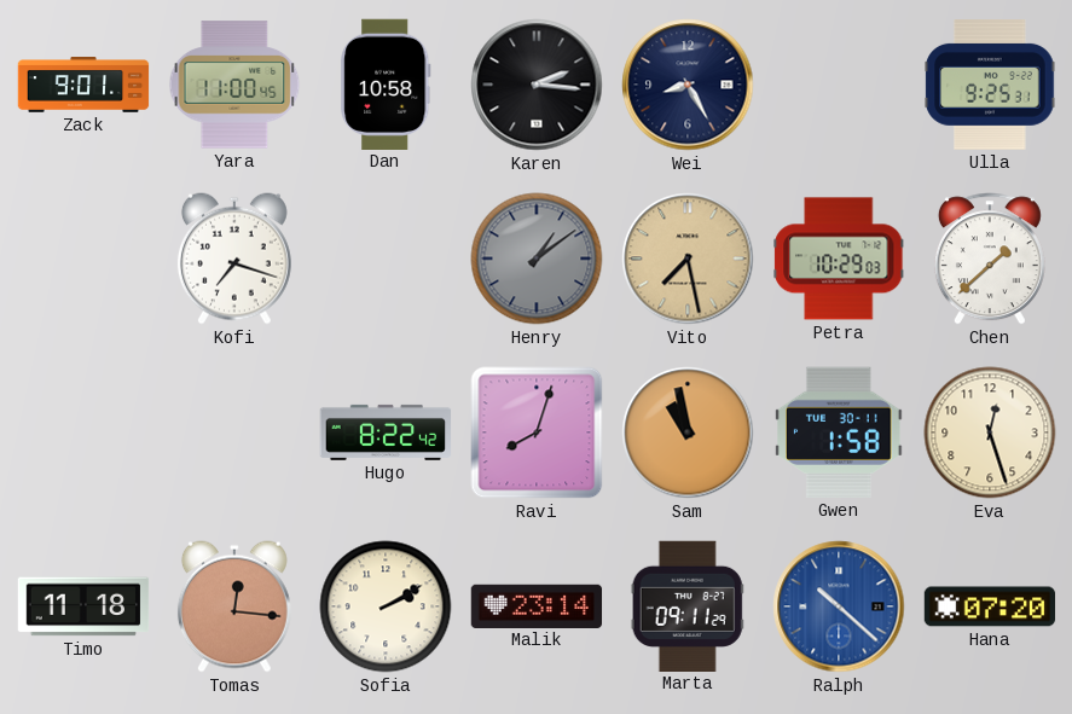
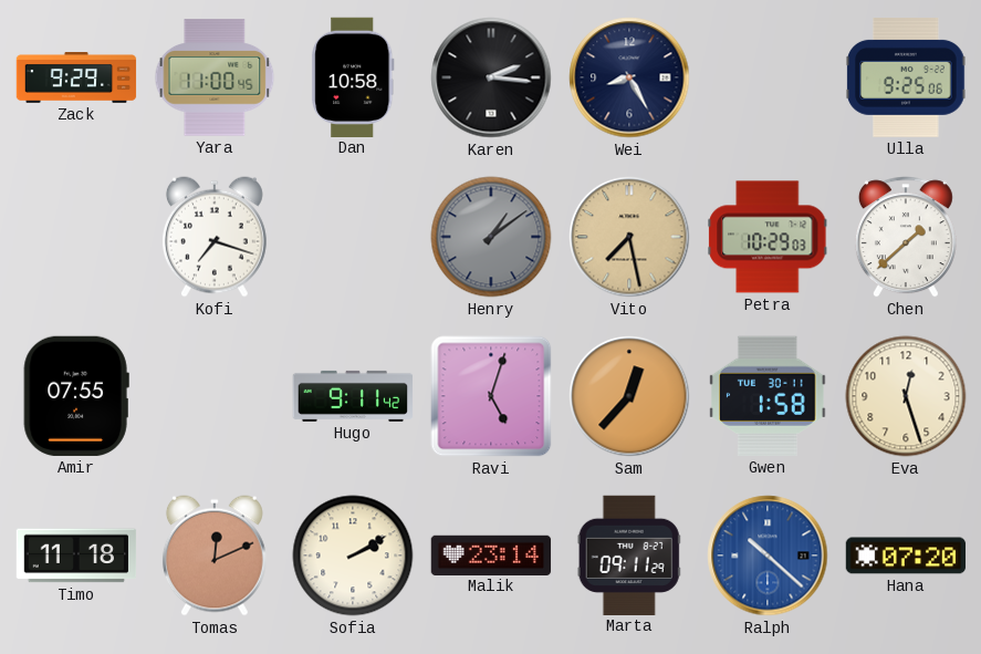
Zack: 9:01 -> 9:29 (76, 79)
Ulla: 9:25:31 -> 9:25:06 (906, 79)
Amir: none -> 07:55 (76, 396)
Hugo: 8:22 -> 9:11 (353, 396)
Ravi: 8:03 -> 5:03 (491, 396)
Sam: 10:58 -> 12:37 (629, 396)
Tomas: 12:16 -> 12:11 (215, 556)
